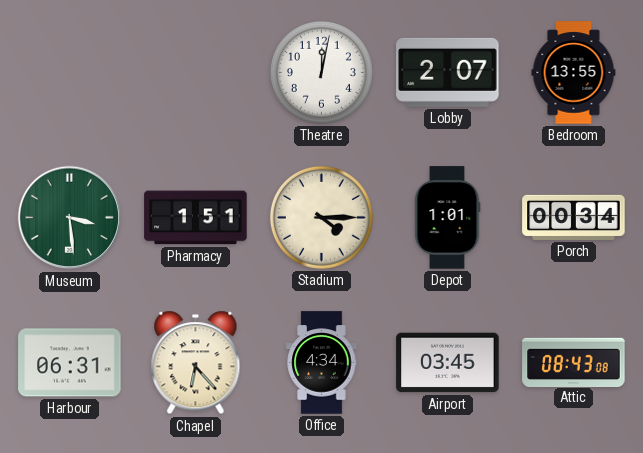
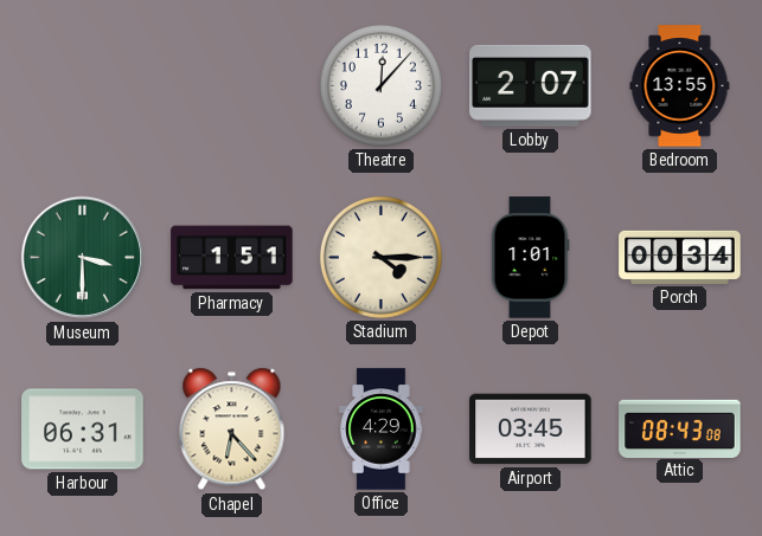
Theatre: 12:02 -> 12:07 (380, 85)
Museum: 3:29 -> 3:30 (83, 258)
Office: 4:34 -> 4:29 (382, 430)
